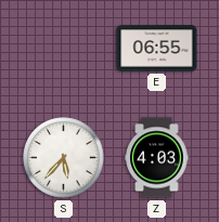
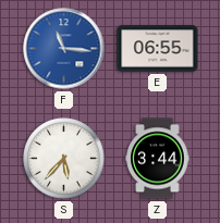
F: none -> 11:16 (64, 49)
Z: 4:03 -> 3:44 (158, 159)
